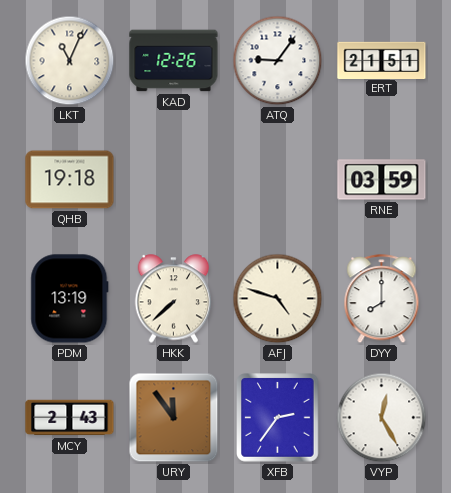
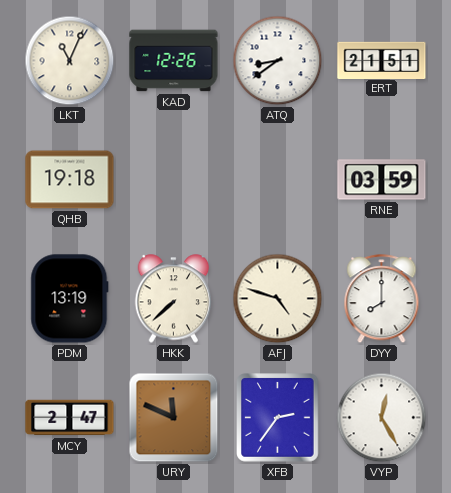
ATQ: 9:06 -> 8:39 (278, 61)
MCY: 2:43 -> 2:47 (70, 418)
URY: 11:54 -> 11:49 (174, 418)
